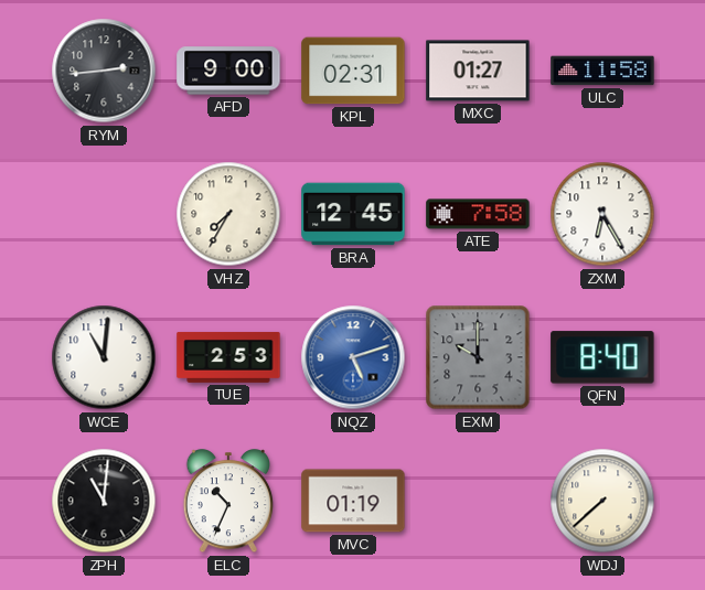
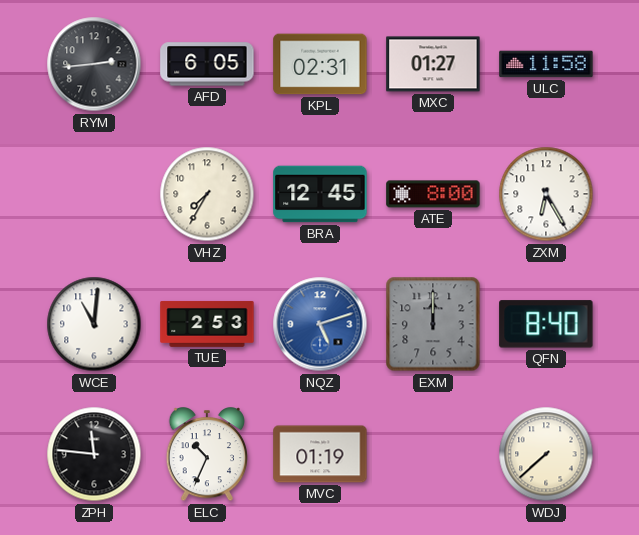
AFD: 9:00 -> 6:05 (207, 64)
ATE: 7:58 -> 8:00 (433, 194)
EXM: 10:00 -> 12:00 (433, 324)
ZPH: 11:01 -> 11:46 (94, 454)
